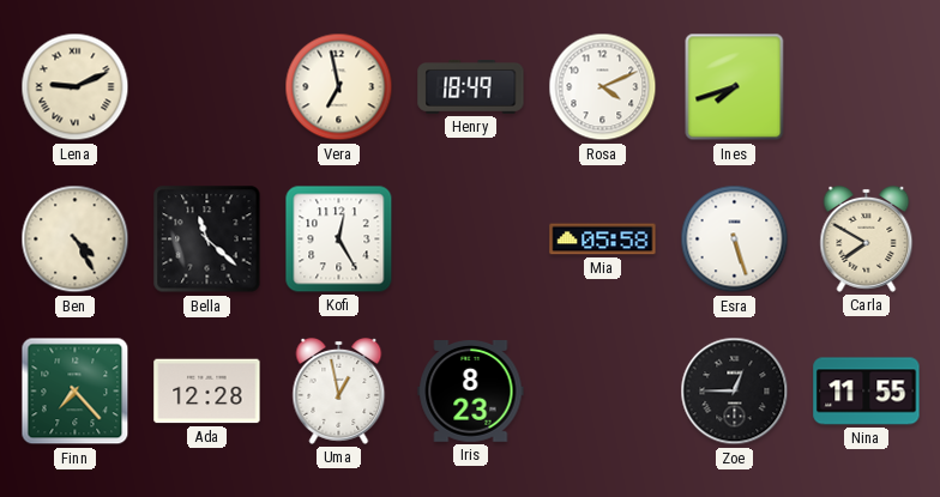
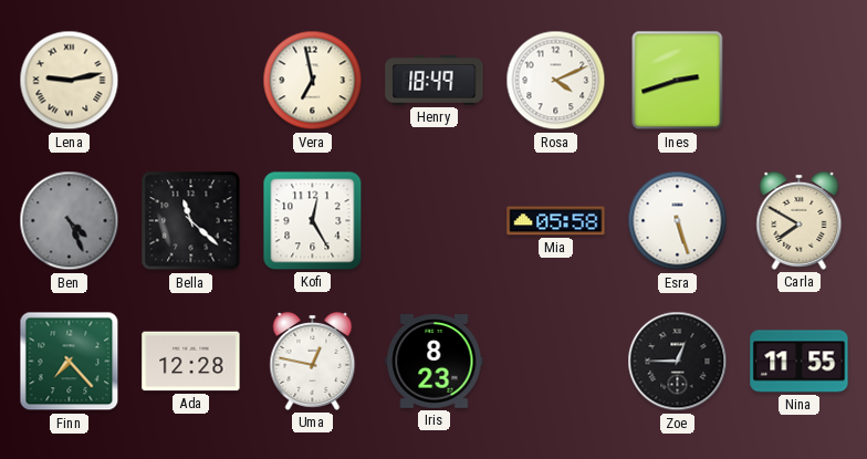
Lena: 9:11 -> 9:13 (70, 81)
Ines: 7:42 -> 2:42 (678, 81)
Ben: 4:25 -> 4:26 (70, 221)
Ben dial: cream -> grey (70, 221)
Uma: 12:58 -> 12:47 (313, 361)
